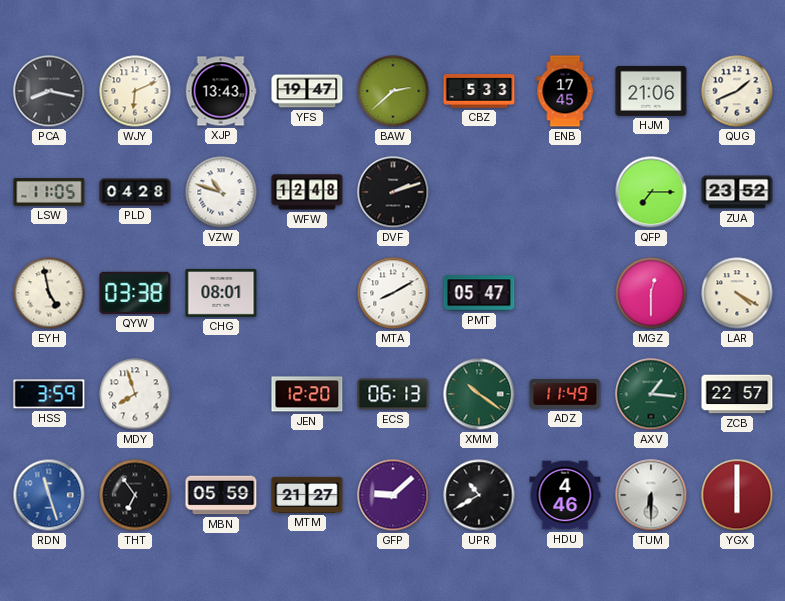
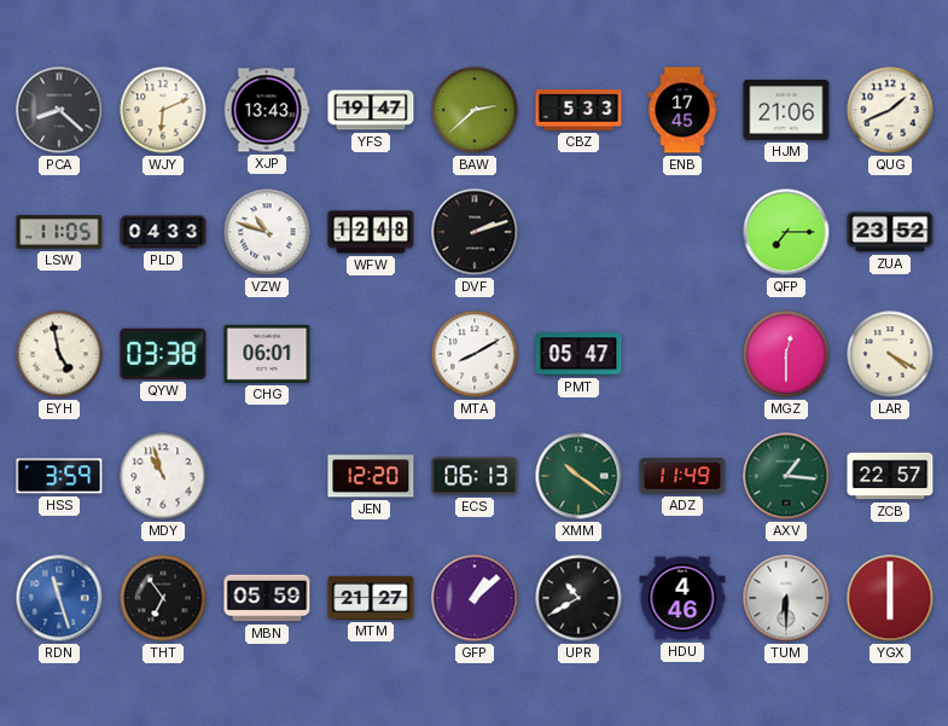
PCA: 8:17 -> 8:22 (59, 110)
PLD: 04:28 -> 04:33 (163, 232)
CHG: 08:01 -> 06:01 (267, 354)
MDY: 7:57 -> 10:57 (163, 476)
GFP: 9:08 -> 1:08 (475, 598)
